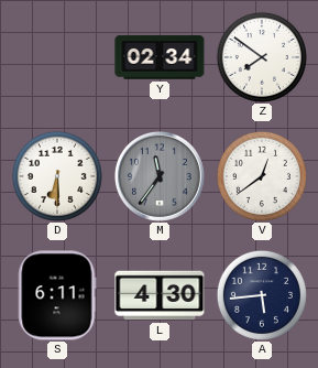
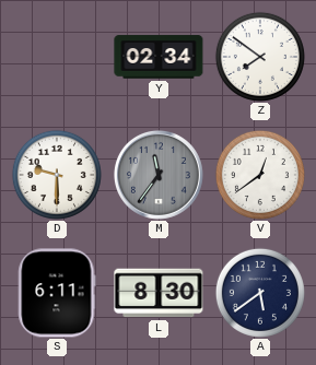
D: 6:30 -> 9:30 (57, 175)
L: 4:30 -> 8:30 (159, 293)
A: 5:44 -> 5:39 (260, 293)
